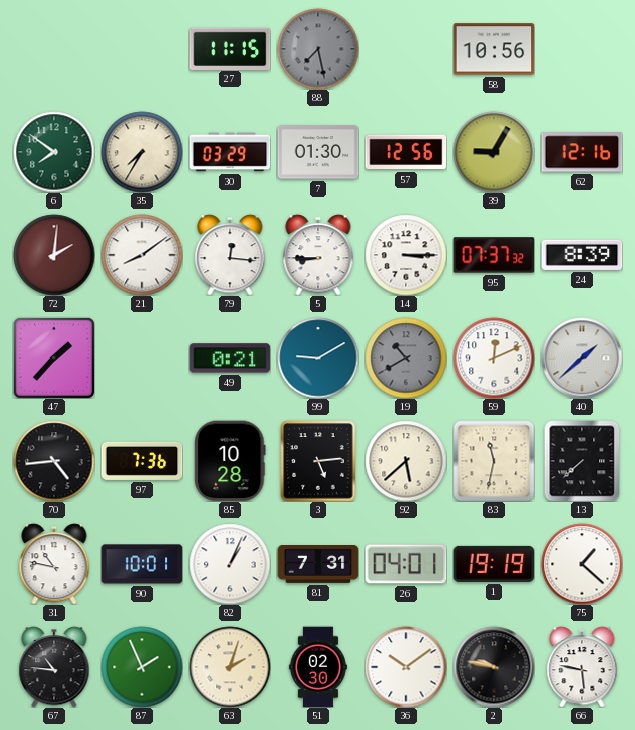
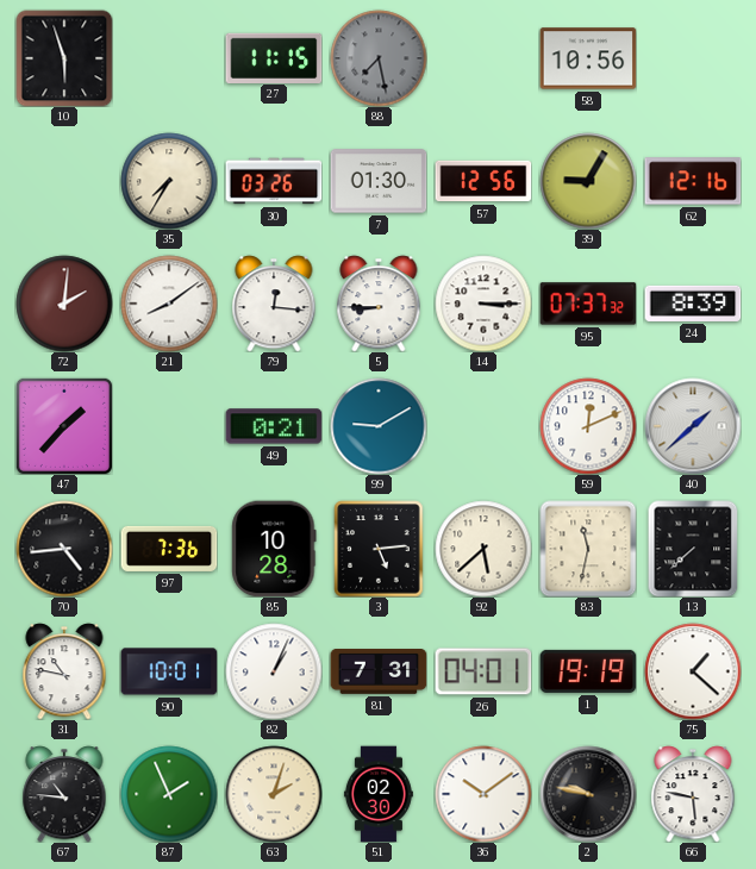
10: none -> 5:57 (64, 58)
6: 7:51 -> none (54, 152)
30: 03:29 -> 03:26 (274, 181)
19: 10:40 -> none (406, 358)
